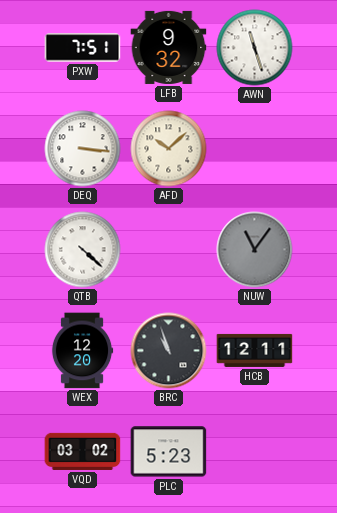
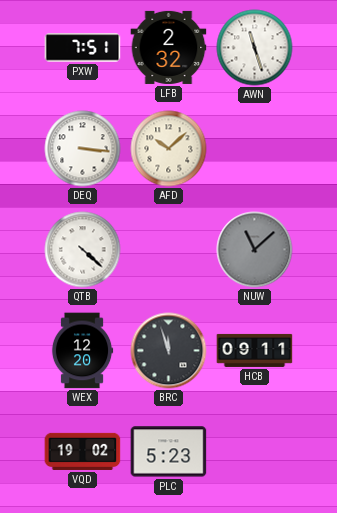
LFB: 9:32 -> 2:32 (169, 47)
NUW: 11:06 -> 11:08 (255, 250)
BRC: 10:57 -> 11:57 (169, 351)
HCB: 12:11 -> 09:11 (255, 350)
VQD: 03:02 -> 19:02 (83, 451)
